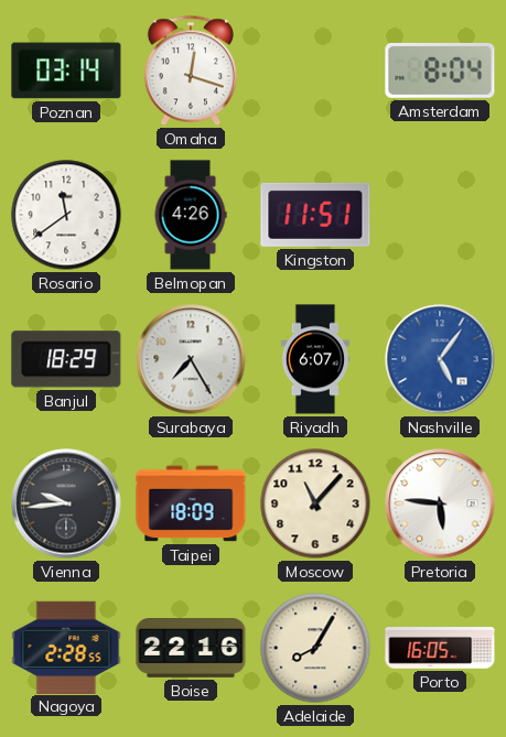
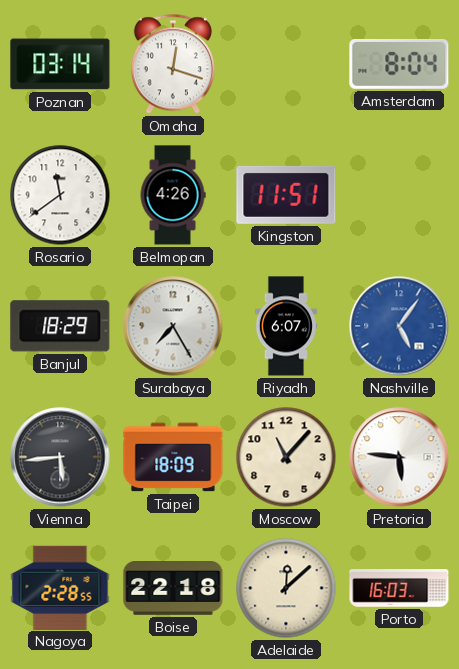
Vienna: 9:44 -> 5:44 (60, 457)
Boise: 22:16 -> 22:18 (173, 589)
Adelaide: 8:05 -> 12:08 (286, 588)
Porto: 16:05 -> 16:03 (399, 588)
